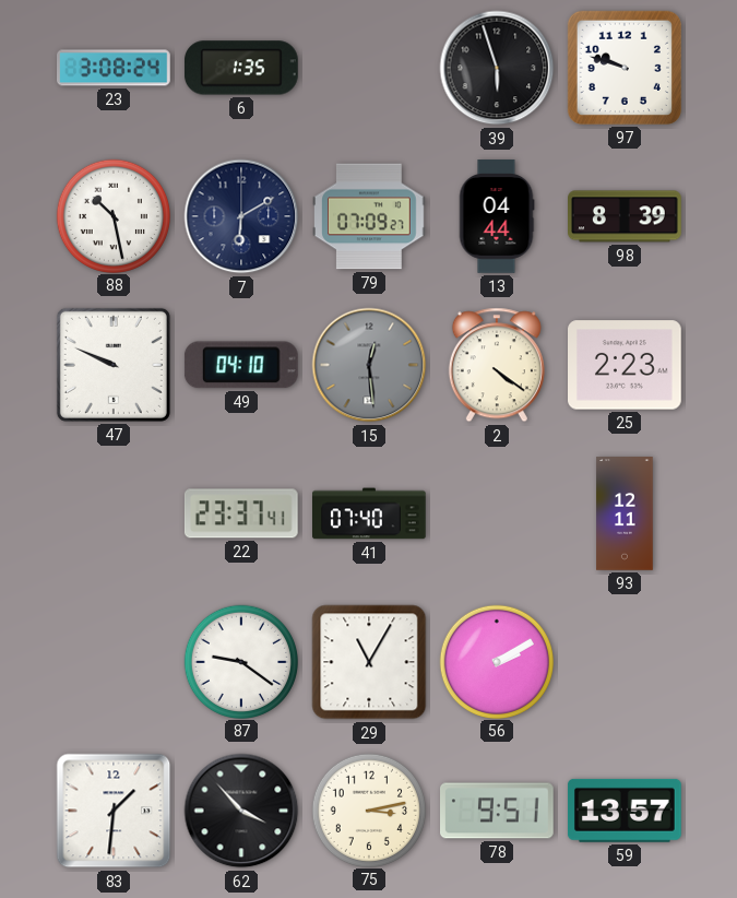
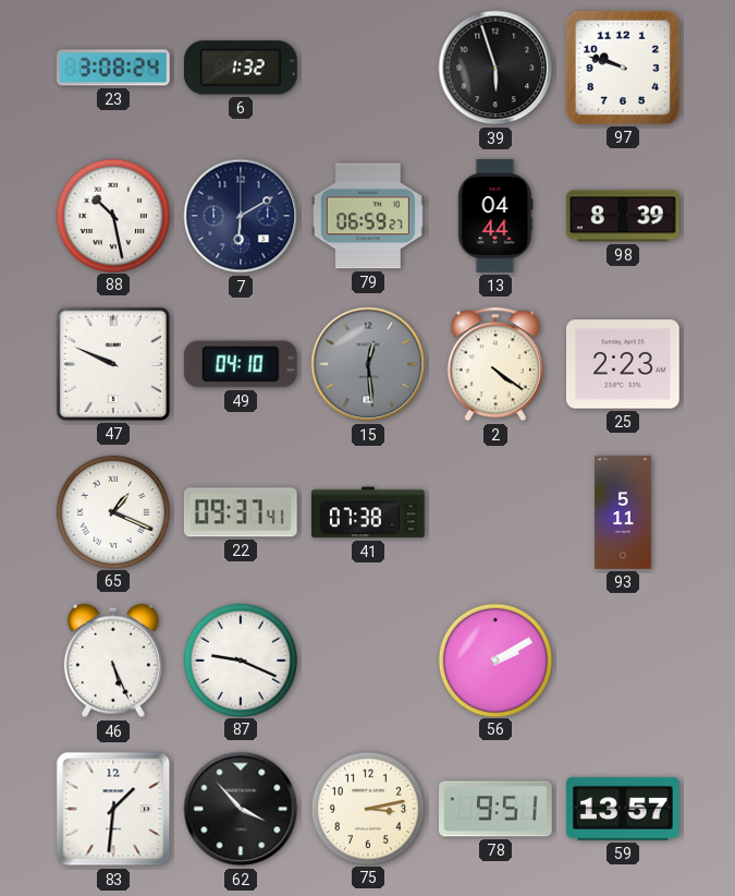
6: 1:35 -> 1:32 (241, 68)
79: 07:09 -> 06:59 (369, 216)
65: none -> 1:19 (112, 511)
22: 23:37 -> 09:37 (241, 512)
41: 07:40 -> 07:38 (369, 512)
93: 12:11 -> 5:11 (623, 512)
46: none -> 5:26 (113, 661)
87: 9:21 -> 9:19 (240, 659)
29: 11:05 -> none (369, 662)
